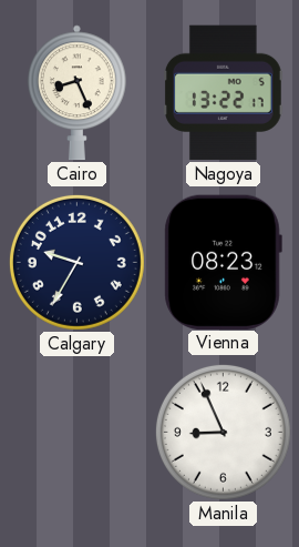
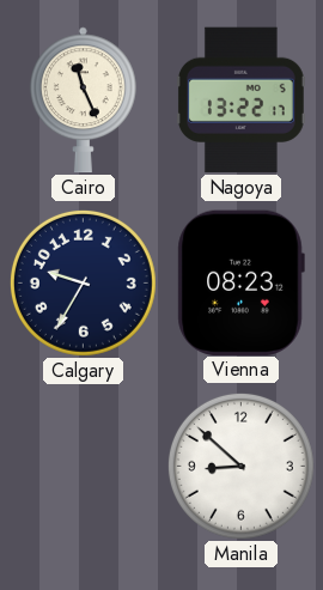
Cairo: 8:26 -> 11:26 (83, 101)
Manila: 8:56 -> 8:52 (240, 466)
